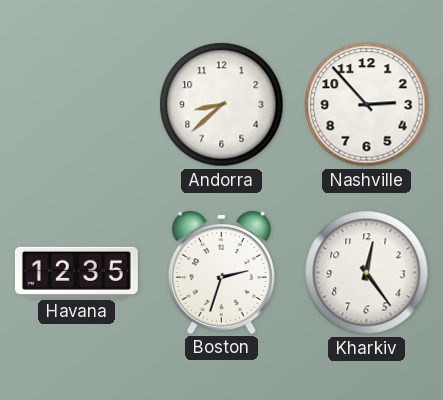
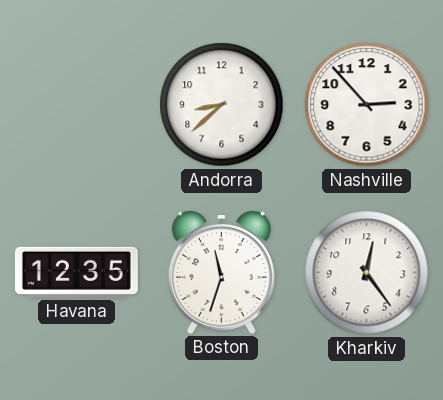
Boston: 2:33 -> 11:33 (221, 272)
